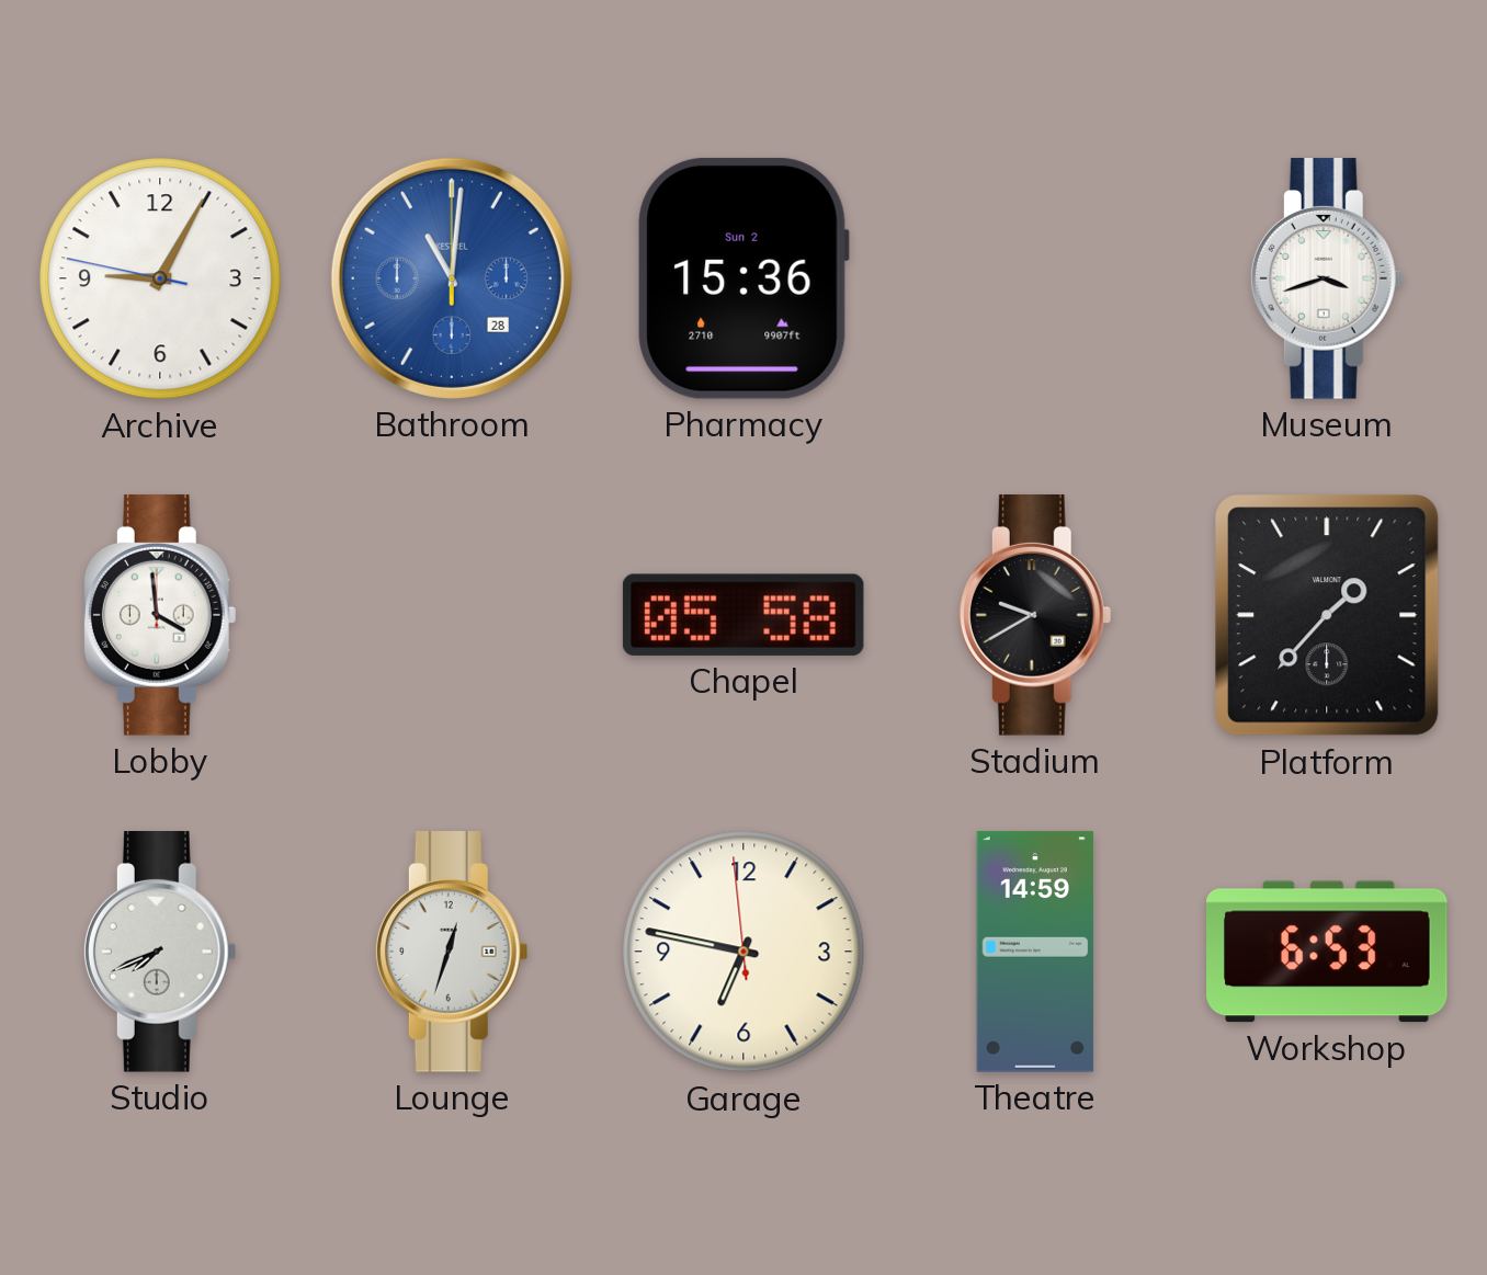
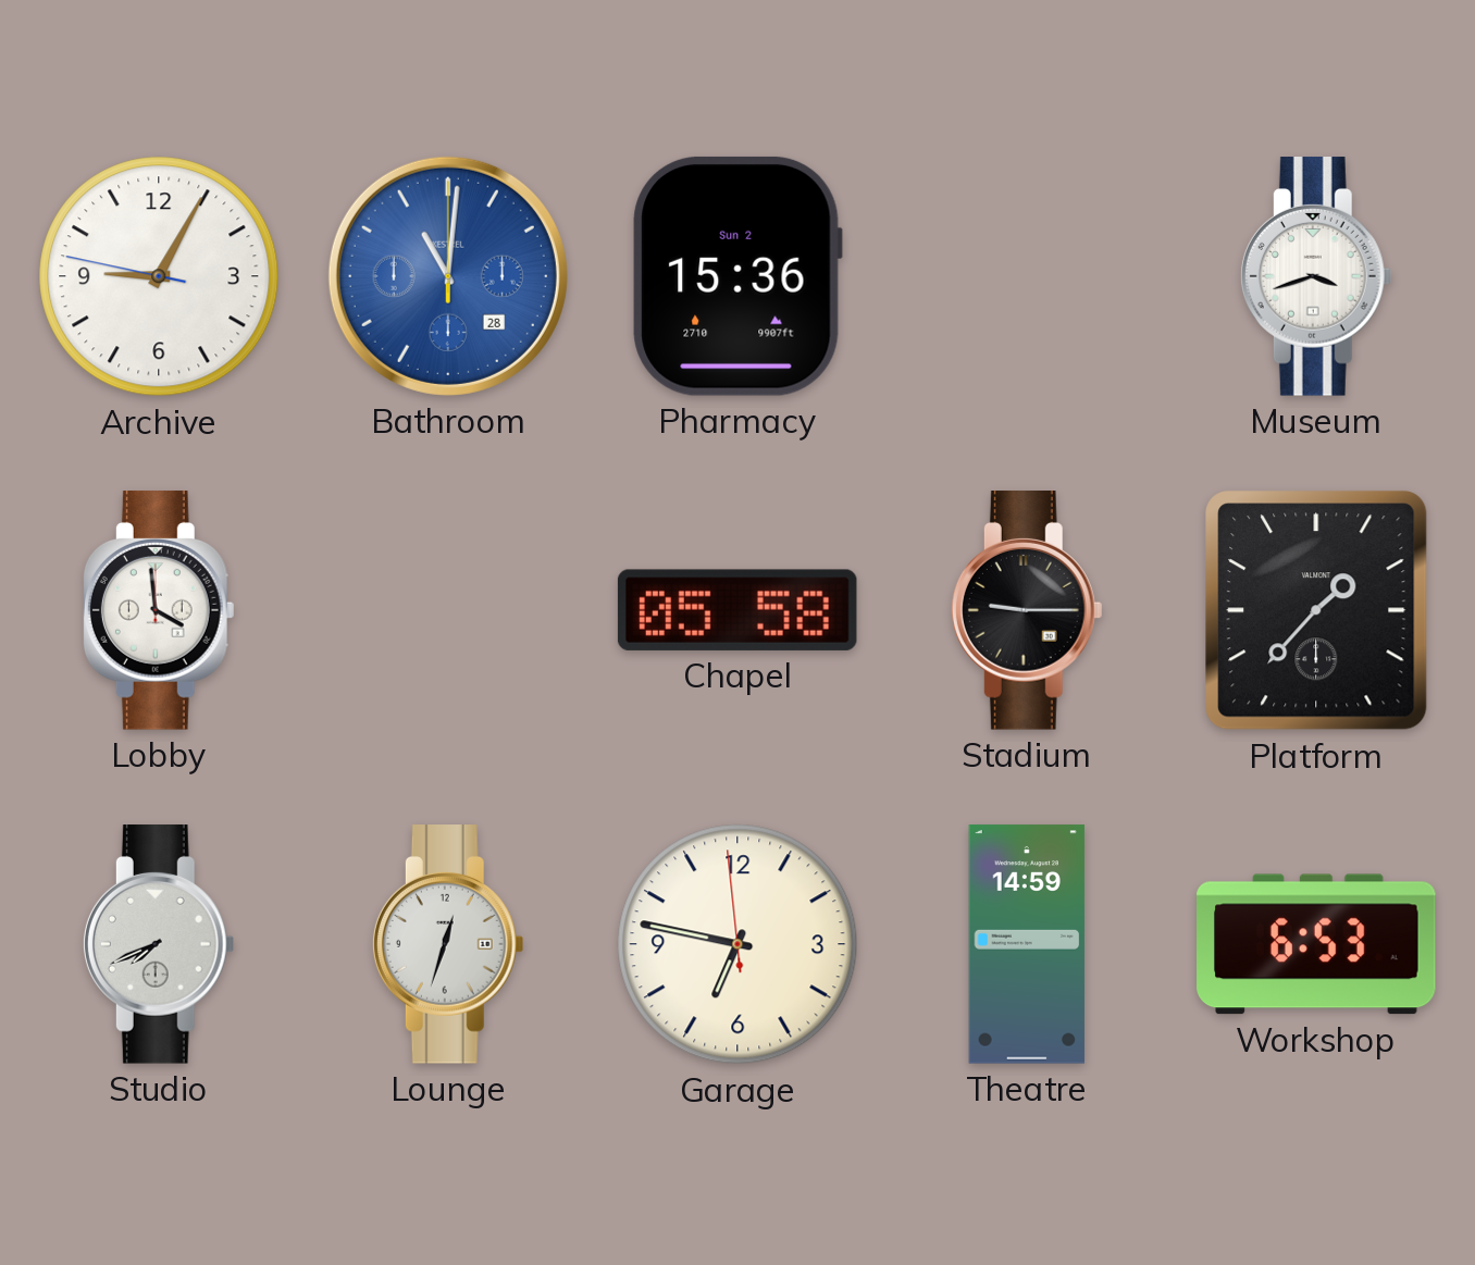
Stadium: 9:40 -> 9:15 (1027, 610)
